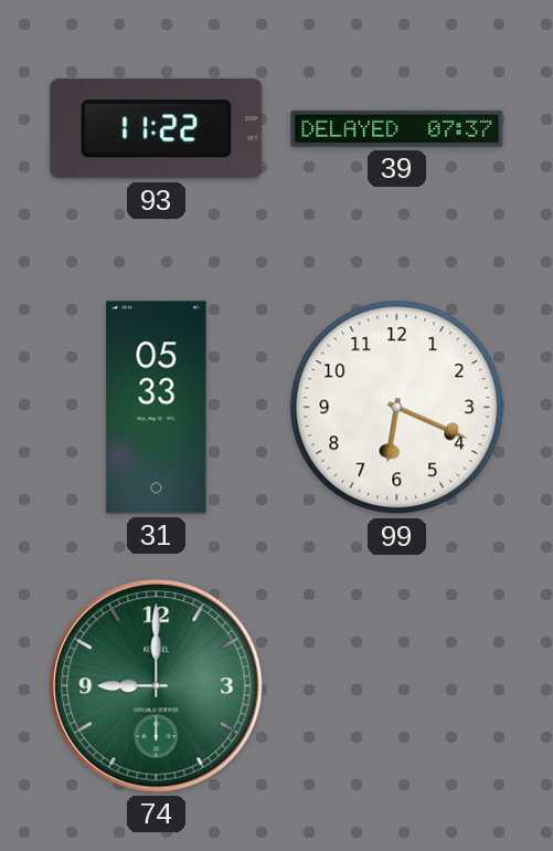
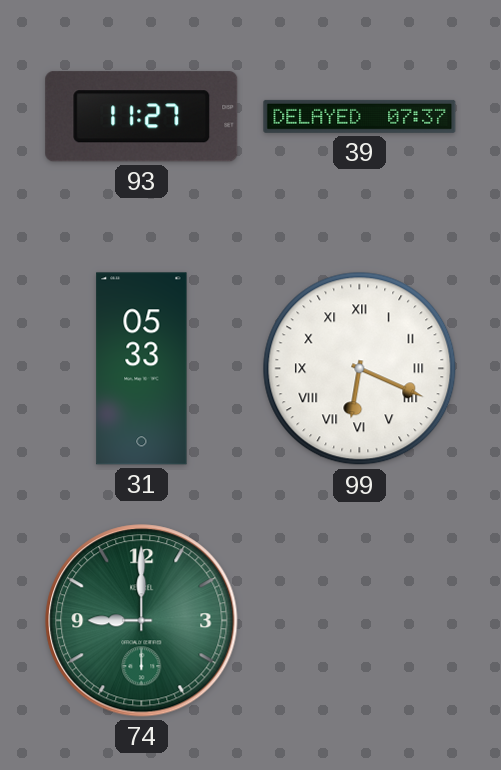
93: 11:22 -> 11:27 (142, 117)
99 numerals: Arabic -> Roman (360, 369)
